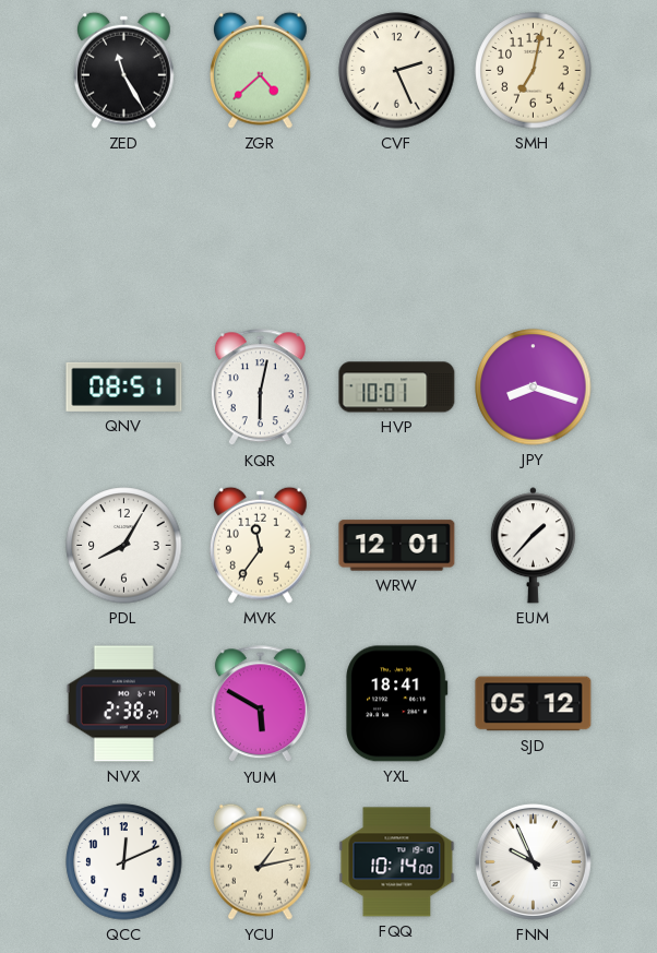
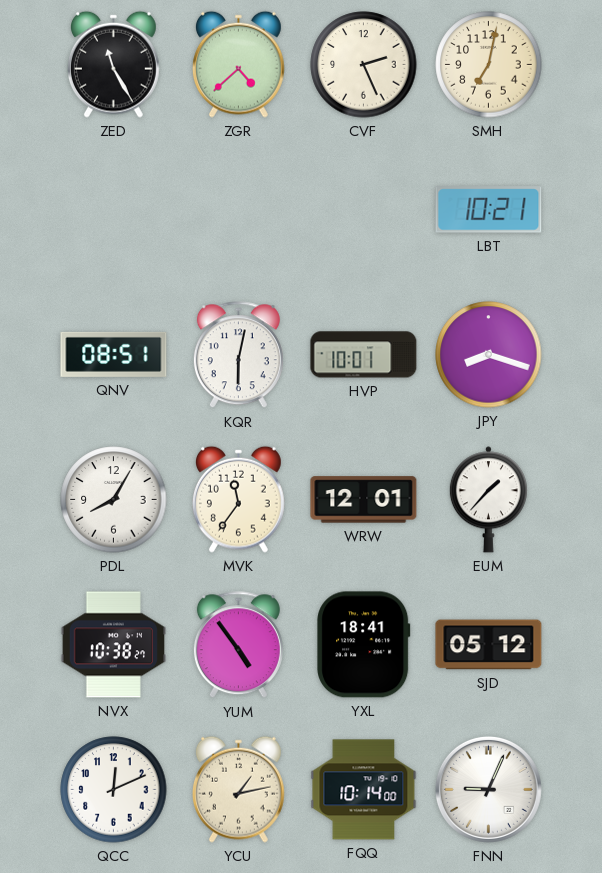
LBT: none -> 10:21 (489, 210)
NVX: 2:38 -> 10:38 (113, 645)
YUM: 5:50 -> 4:54 (238, 645)
FNN: 9:56 -> 9:04 (488, 789)
